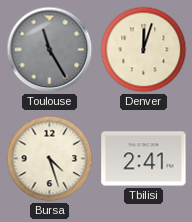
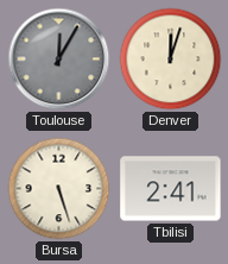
Toulouse: 11:25 -> 12:05 (59, 59)
Bursa: 4:27 -> 5:27 (59, 189)
